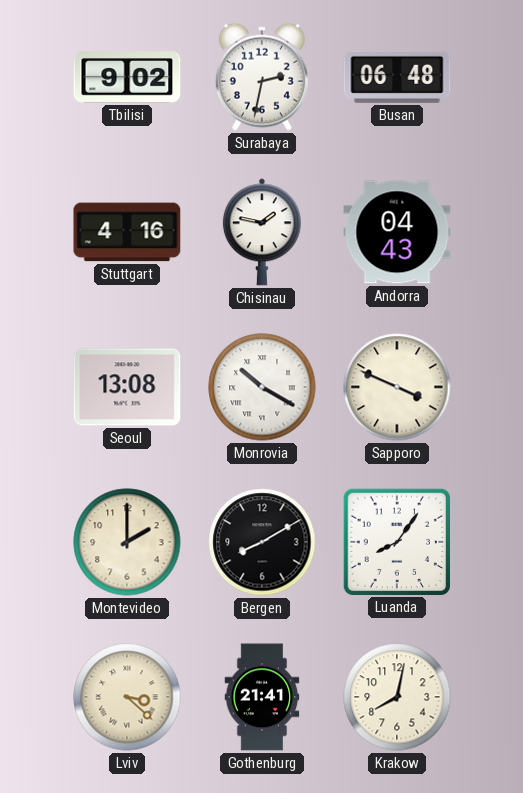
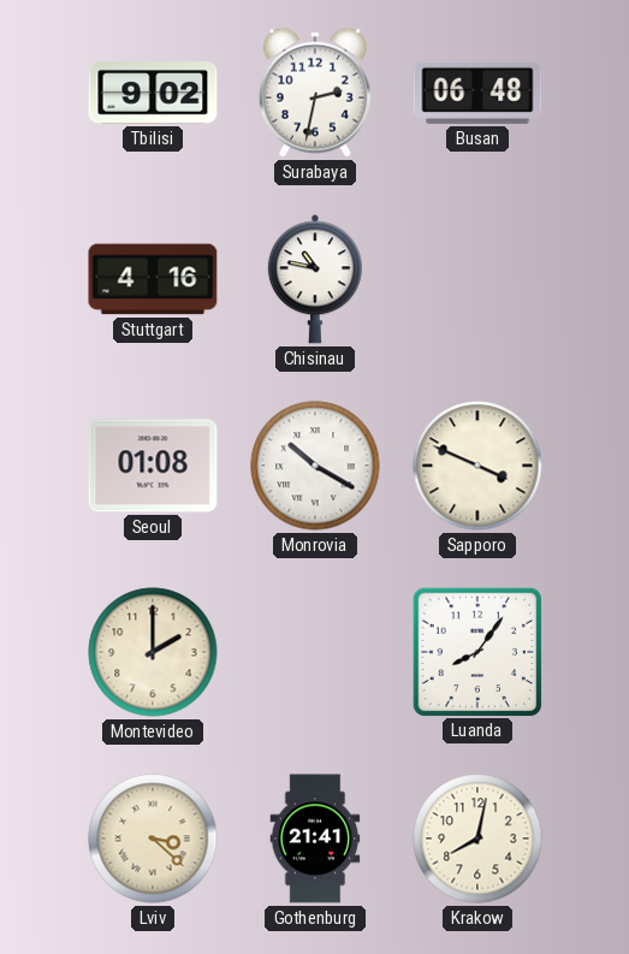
Chisinau: 1:47 -> 10:47 (315, 279)
Andorra: 04:43 -> none (397, 232)
Seoul: 13:08 -> 01:08 (153, 466)
Bergen: 8:10 -> none (262, 542)
